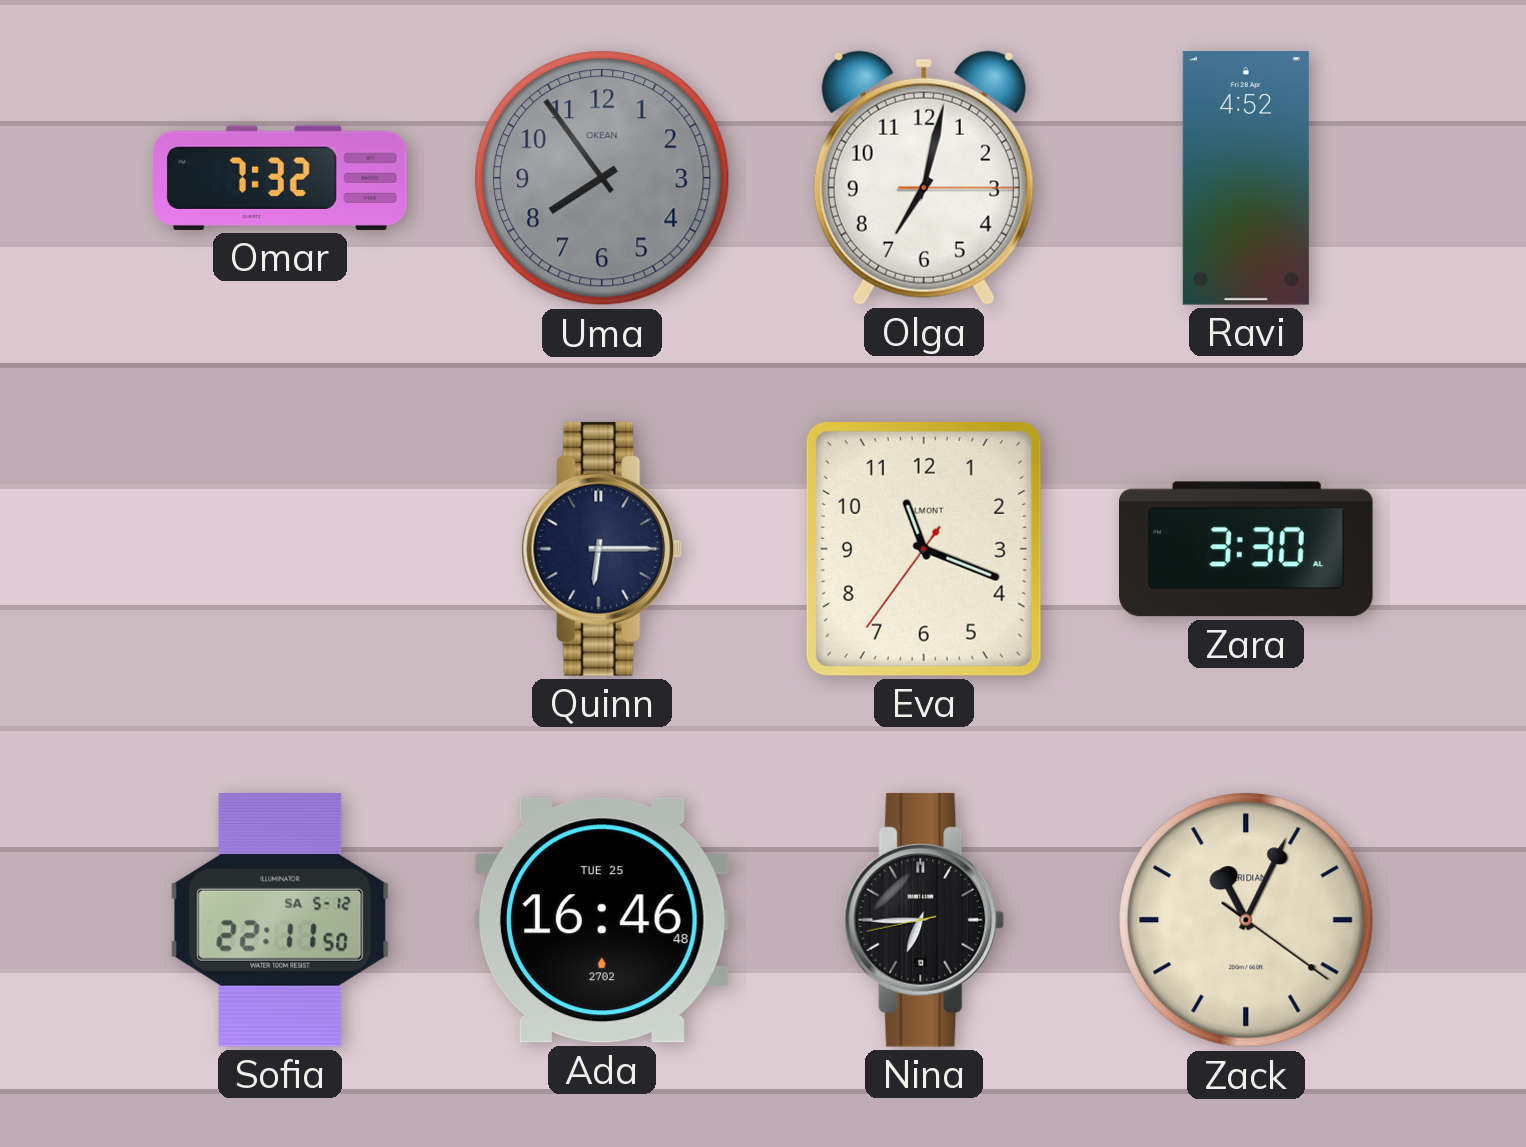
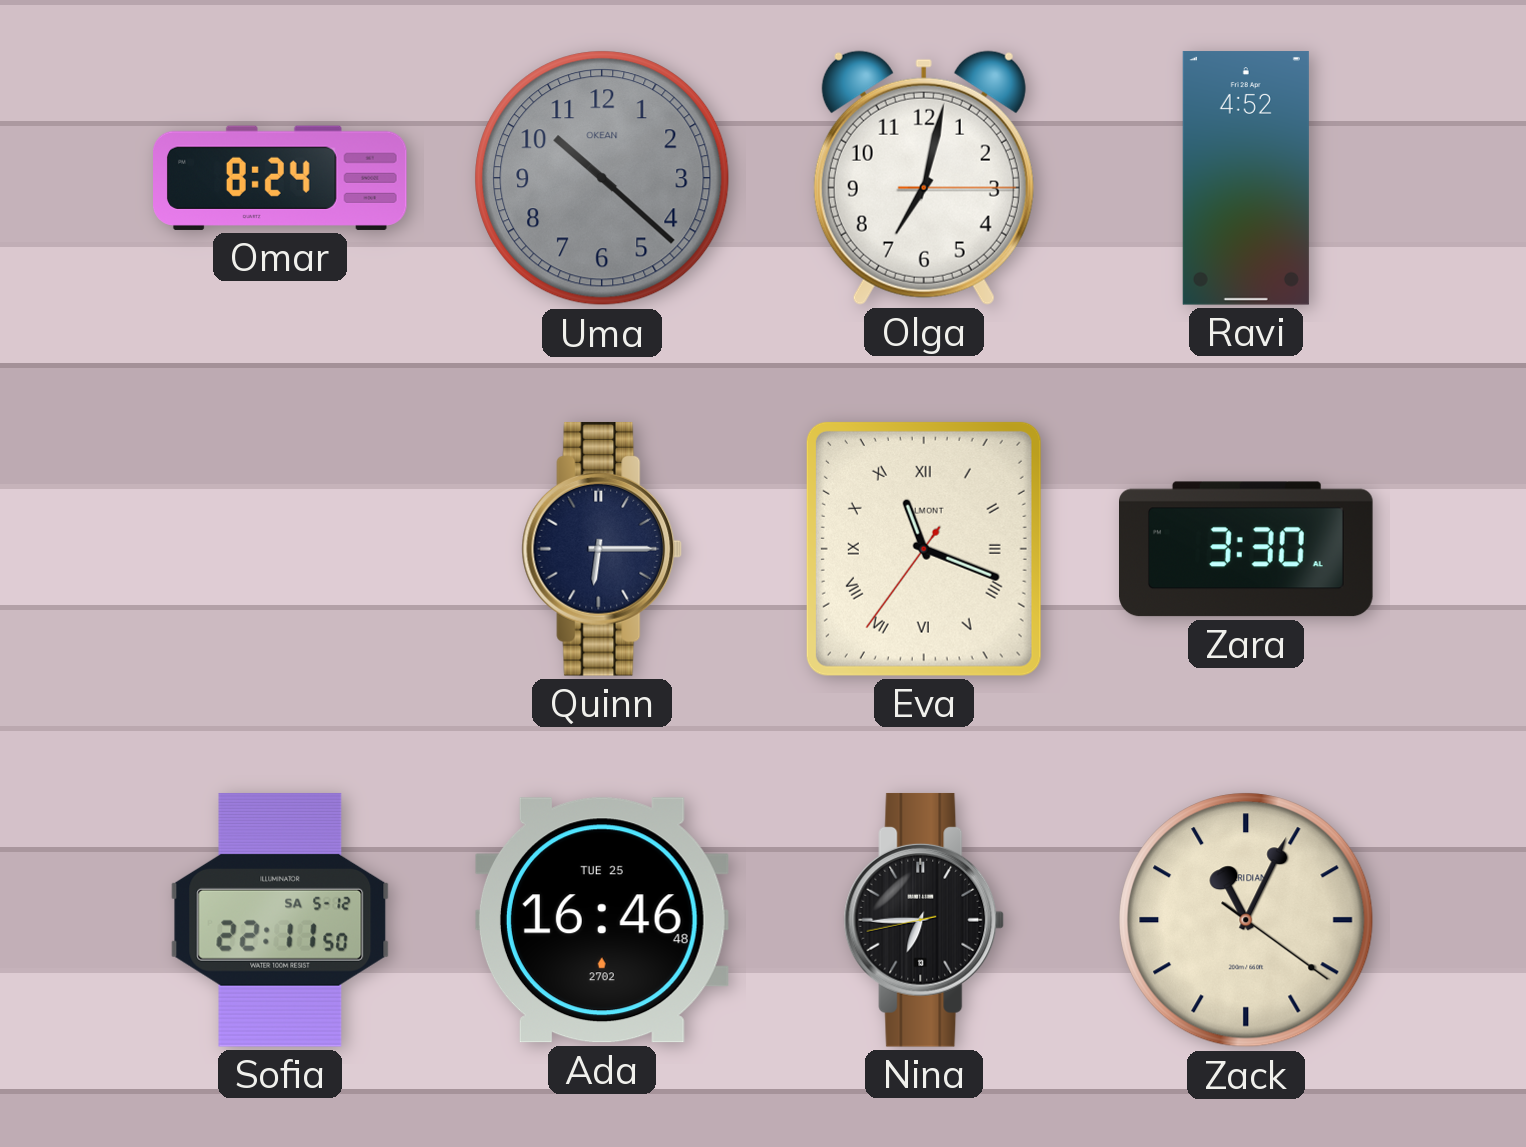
Omar: 7:32 -> 8:24 (281, 178)
Uma: 7:54 -> 10:22 (602, 178)
Eva numerals: Arabic -> Roman (924, 549)
